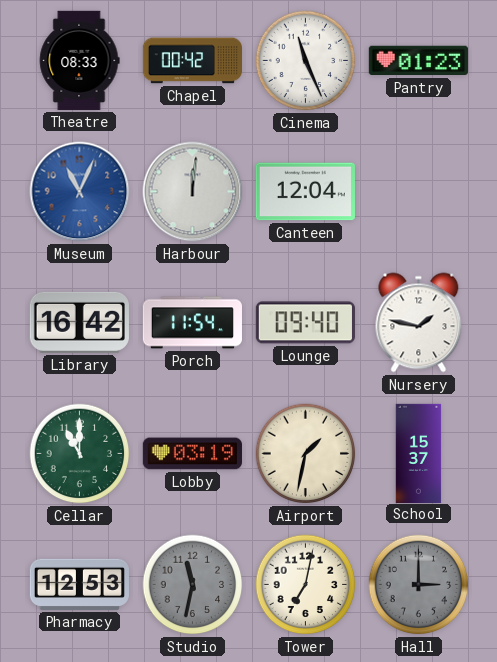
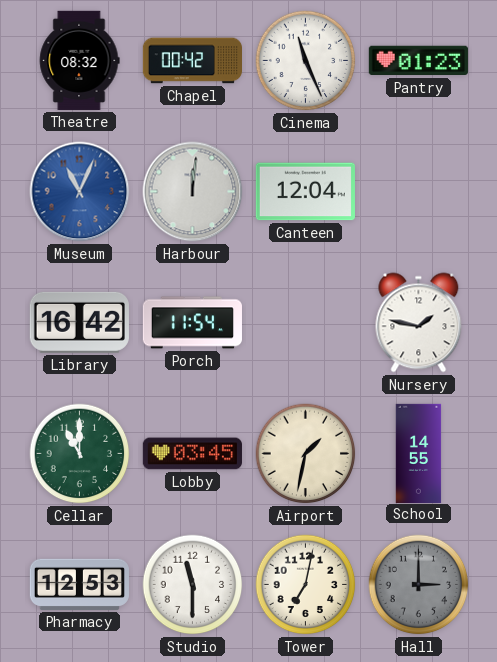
Theatre: 08:33 -> 08:32 (79, 60)
Lounge: 09:40 -> none (305, 323)
Lobby: 03:19 -> 03:45 (192, 454)
School: 15:37 -> 14:55 (419, 453)
Studio: 11:32 -> 11:30 (193, 585)
Studio dial: grey -> white (193, 585)
